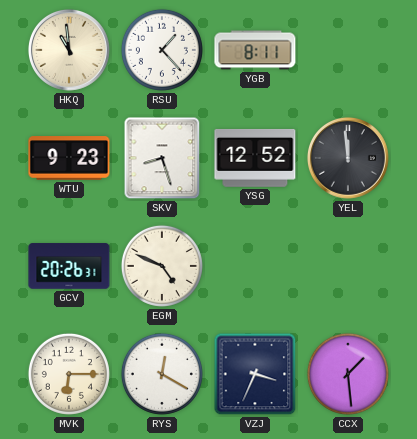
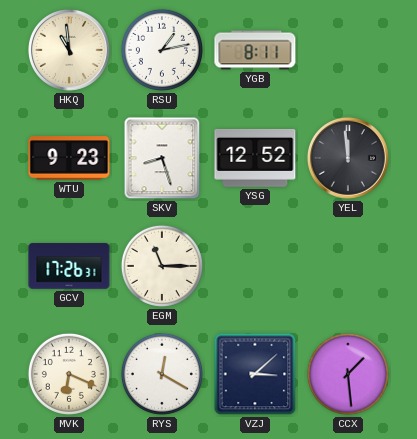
RSU: 1:23 -> 1:13 (162, 50)
GCV: 20:26 -> 17:26 (69, 266)
EGM: 4:49 -> 11:15 (162, 266)
MVK: 6:15 -> 6:19 (69, 374)
VZJ: 3:34 -> 3:08 (255, 374)
